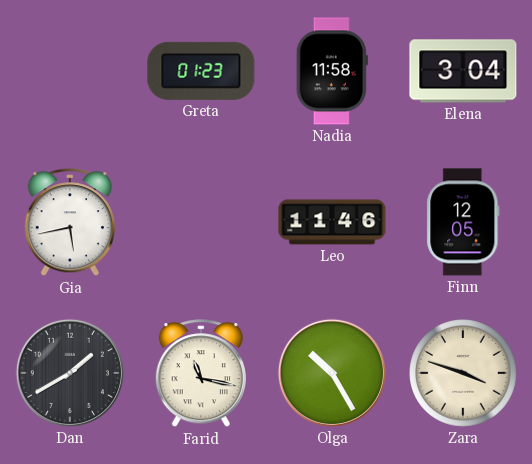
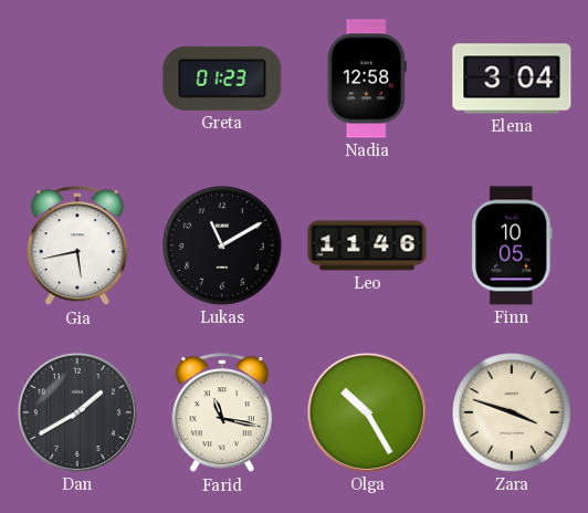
Nadia: 11:58 -> 12:58 (367, 78)
Lukas: none -> 11:10 (222, 245)
Finn: 12:05 -> 10:05 (512, 245)
